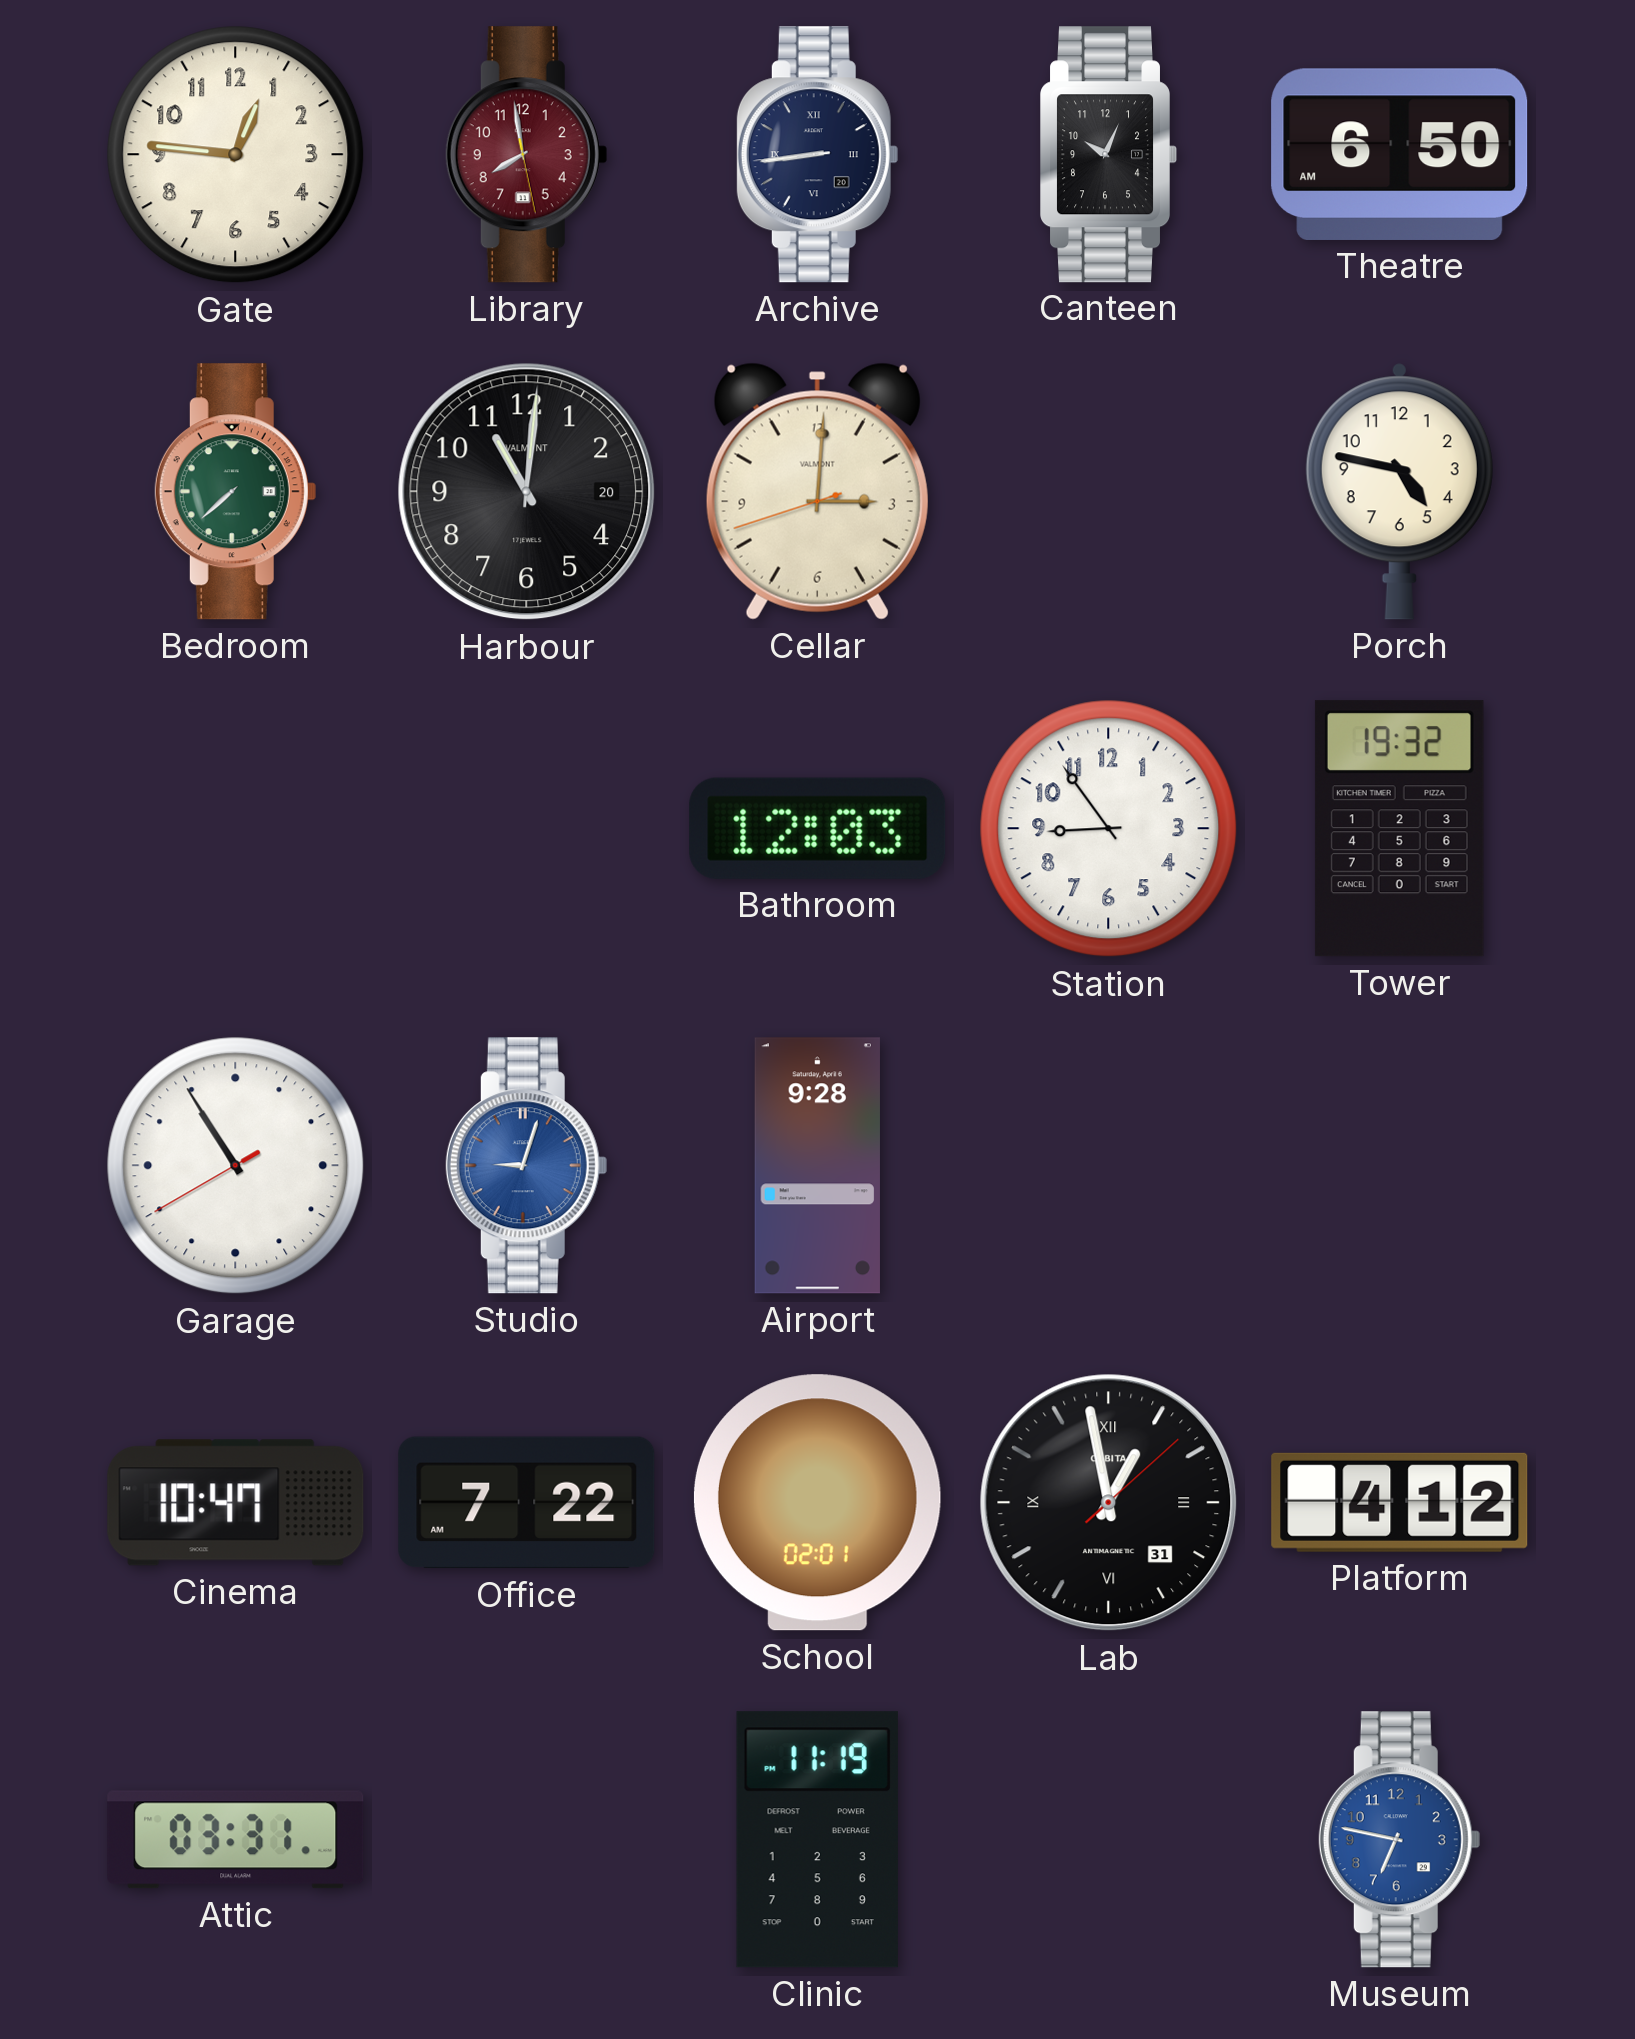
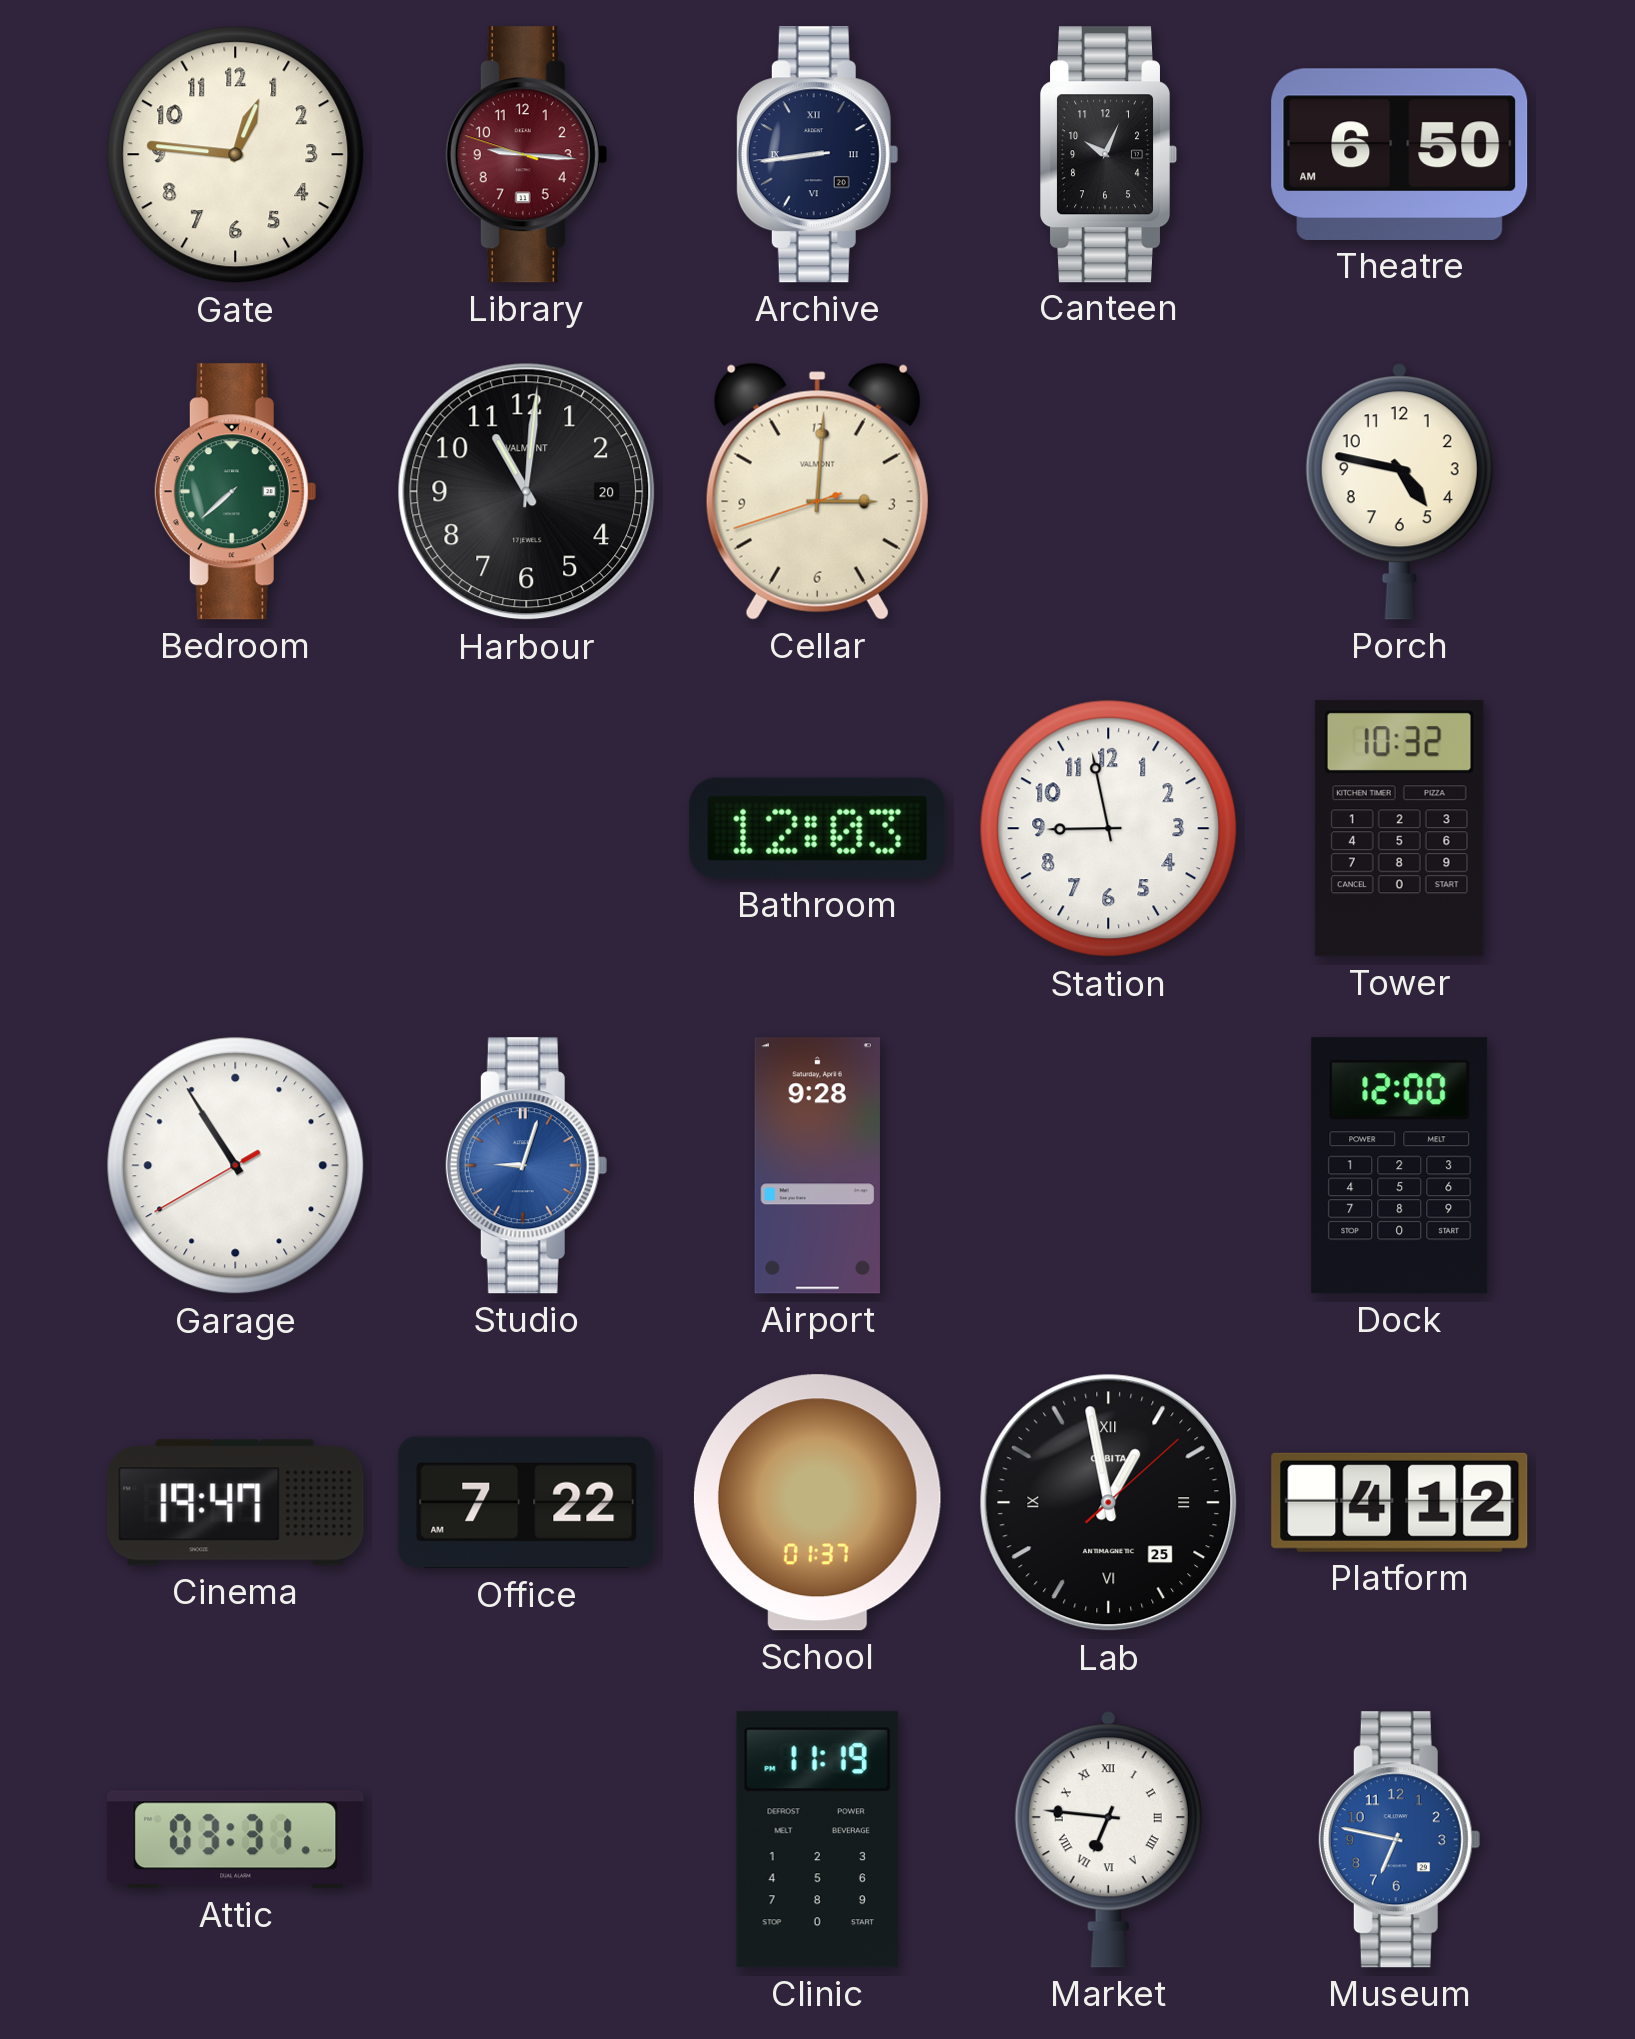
Library: 7:58 -> 9:15 (526, 155)
Station: 8:54 -> 8:58 (1109, 829)
Tower: 19:32 -> 10:32 (1399, 829)
Dock: none -> 12:00 (1400, 1166)
Cinema: 10:47 -> 19:47 (236, 1503)
School: 02:01 -> 01:37 (817, 1503)
Lab date: 31 -> 25 (1109, 1503)
Market: none -> 6:46 (1108, 1840)
